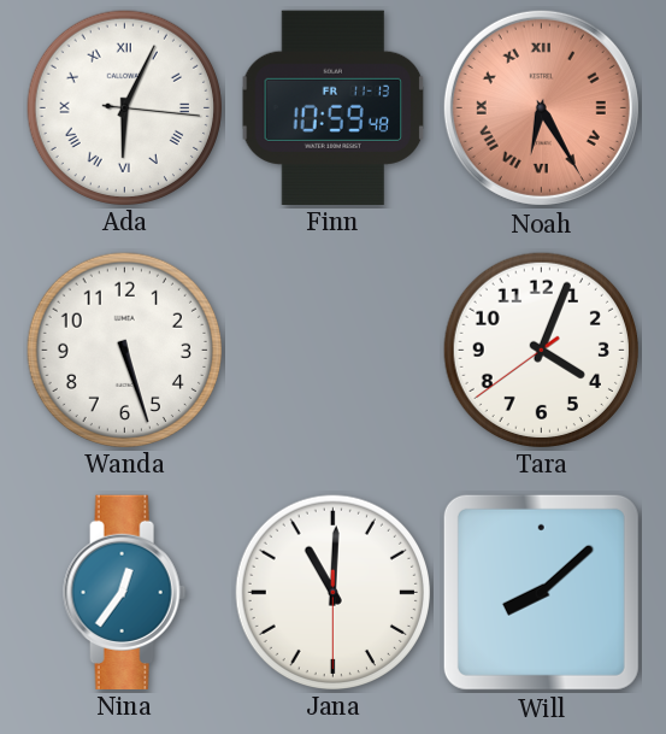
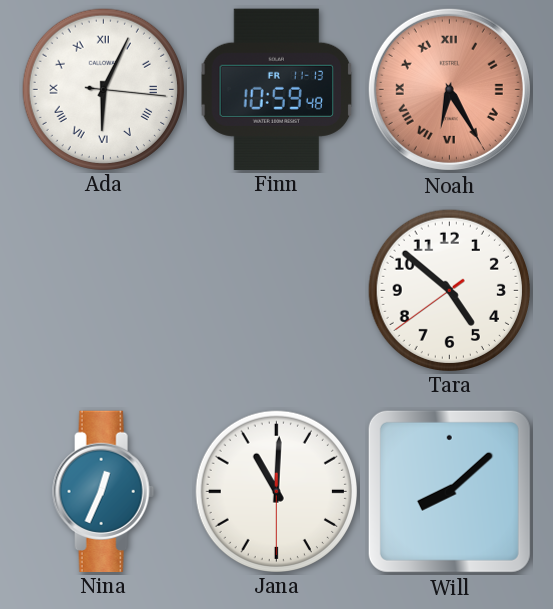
Wanda: 5:27 -> none (124, 350)
Tara: 4:03 -> 4:51 (449, 290)
Nina: 12:36 -> 12:34 (104, 491)
